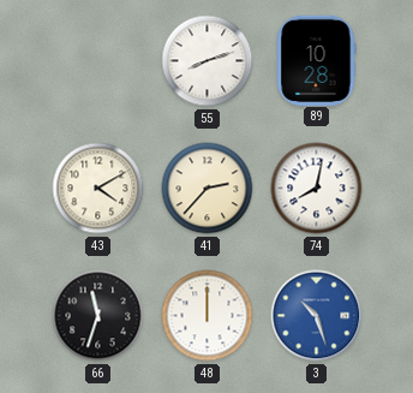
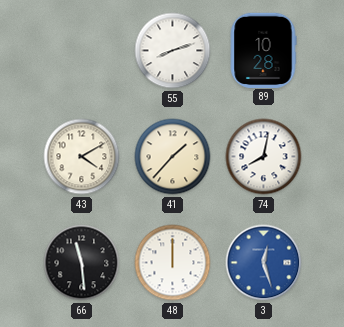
41: 2:37 -> 1:37 (173, 157)
66: 11:33 -> 11:29 (82, 263)
3: 10:27 -> 12:27 (264, 263)
